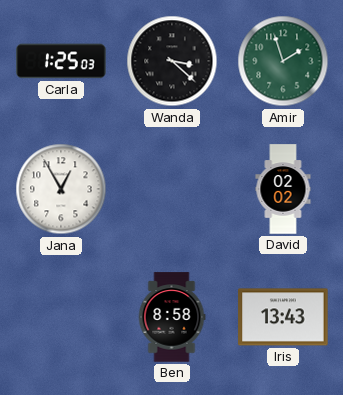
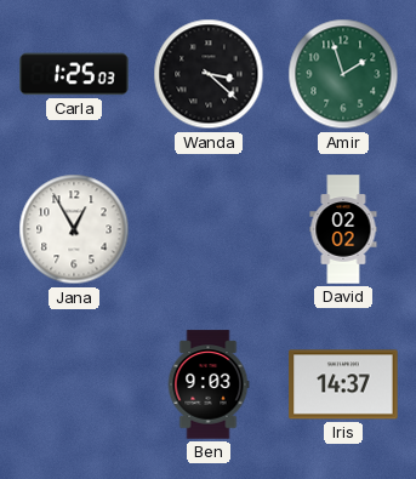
Ben: 8:58 -> 9:03 (209, 384)
Iris: 13:43 -> 14:37 (343, 384)
